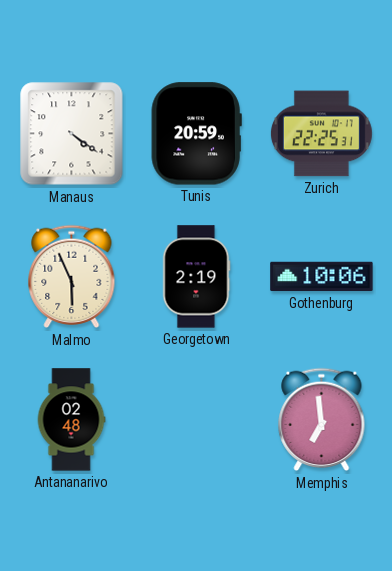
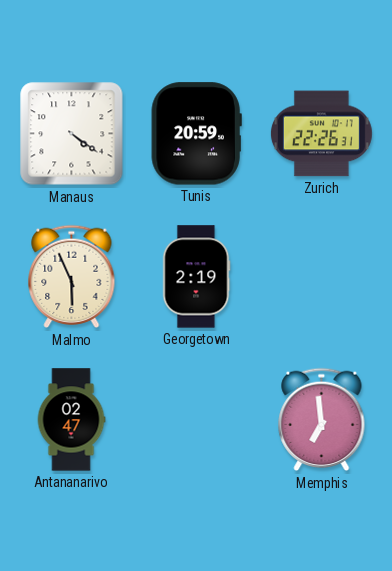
Zurich: 22:25 -> 22:26 (321, 134)
Gothenburg: 10:06 -> none (322, 277)
Antananarivo: 02:48 -> 02:47 (71, 420)
